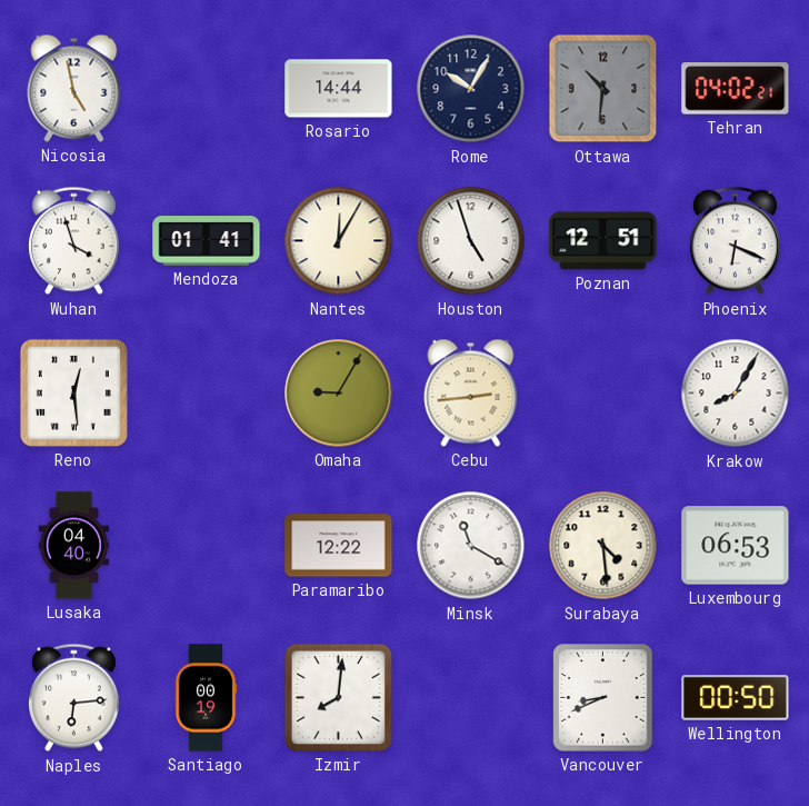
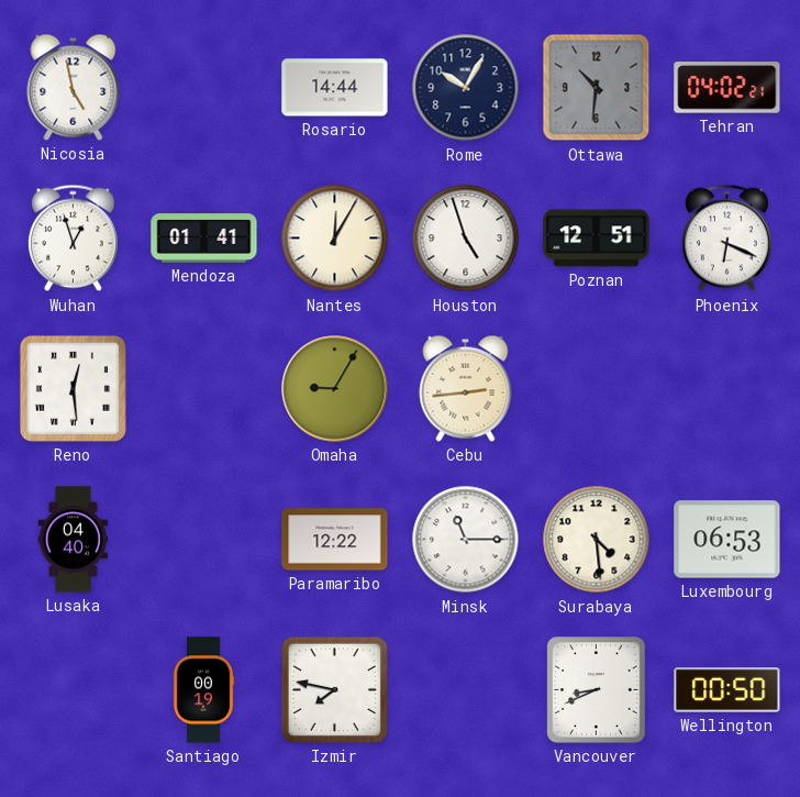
Wuhan: 3:57 -> 12:57 (74, 239)
Krakow: 8:05 -> none (736, 394)
Minsk: 11:20 -> 11:15 (466, 540)
Naples: 6:14 -> none (74, 698)
Izmir: 8:01 -> 7:47 (334, 689)
